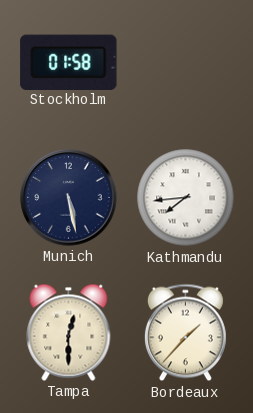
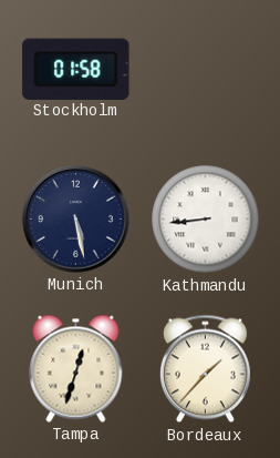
Kathmandu: 7:44 -> 8:44 (206, 220)
Tampa: 12:30 -> 12:33 (76, 368)
